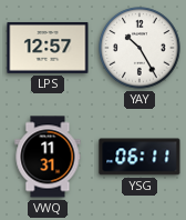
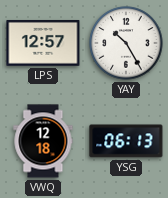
VWQ: 11:31 -> 12:18 (43, 141)
YSG: 06:11 -> 06:13 (126, 141)
